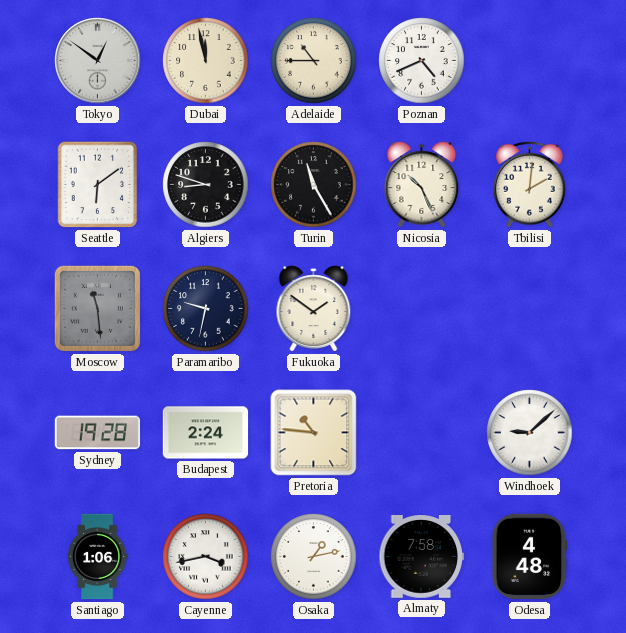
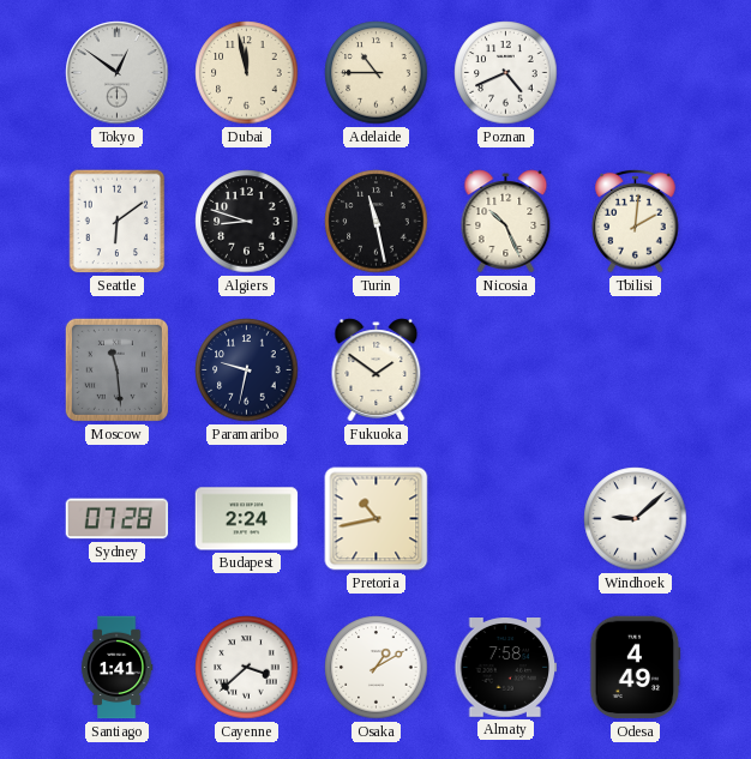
Turin: 11:25 -> 11:28 (377, 222)
Sydney: 19:28 -> 07:28 (118, 519)
Pretoria: 10:46 -> 10:43 (377, 519)
Santiago: 1:06 -> 1:41 (116, 668)
Cayenne: 3:43 -> 3:38 (247, 668)
Osaka: 1:13 -> 1:10 (377, 668)
Odesa: 4:48 -> 4:49 (636, 668)
